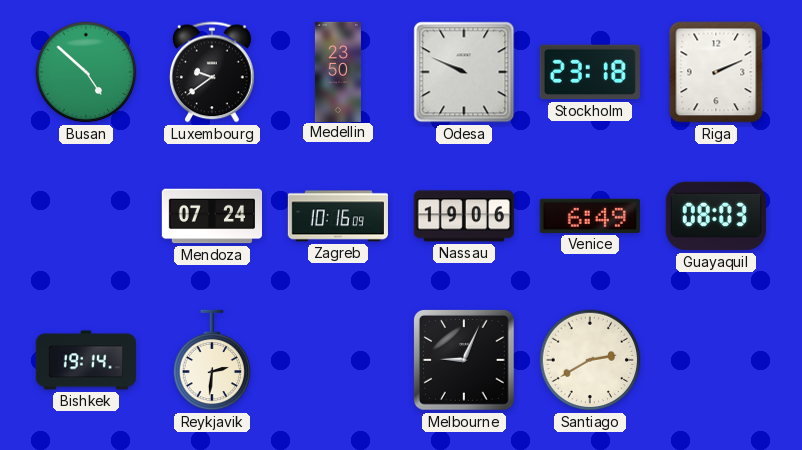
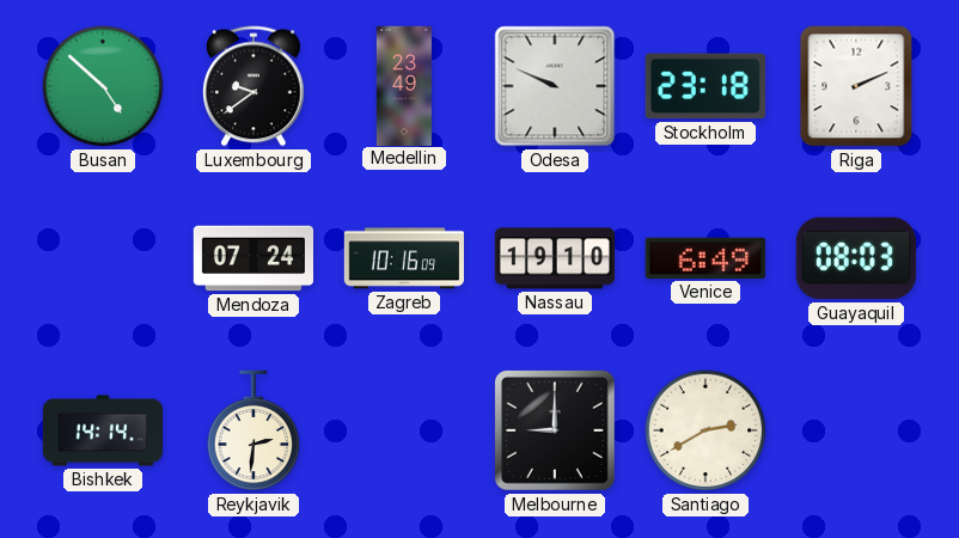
Medellin: 23:50 -> 23:49 (404, 85)
Nassau: 19:06 -> 19:10 (555, 258)
Bishkek: 19:14 -> 14:14 (102, 430)
Melbourne: 9:04 -> 9:00 (556, 432)
